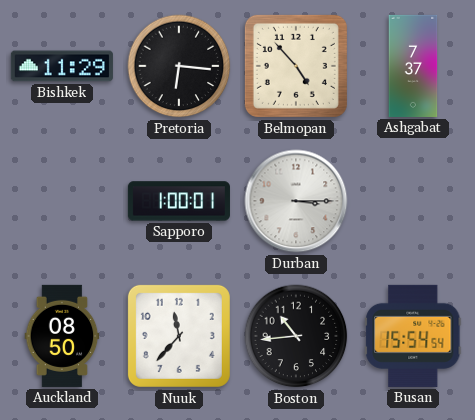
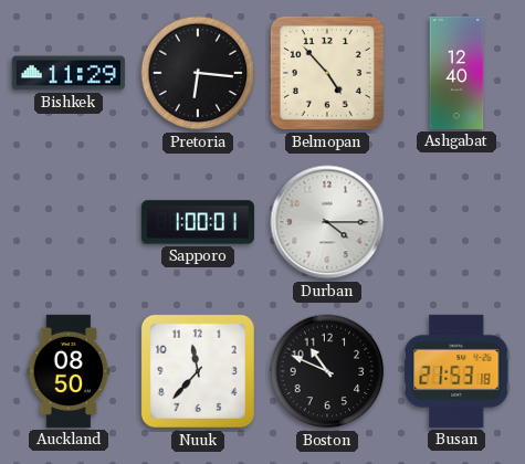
Ashgabat: 7:37 -> 12:40 (456, 73)
Durban: 3:15 -> 4:15 (327, 222)
Boston: 10:44 -> 10:49 (327, 371)
Busan: 15:54 -> 21:53 (456, 371)
